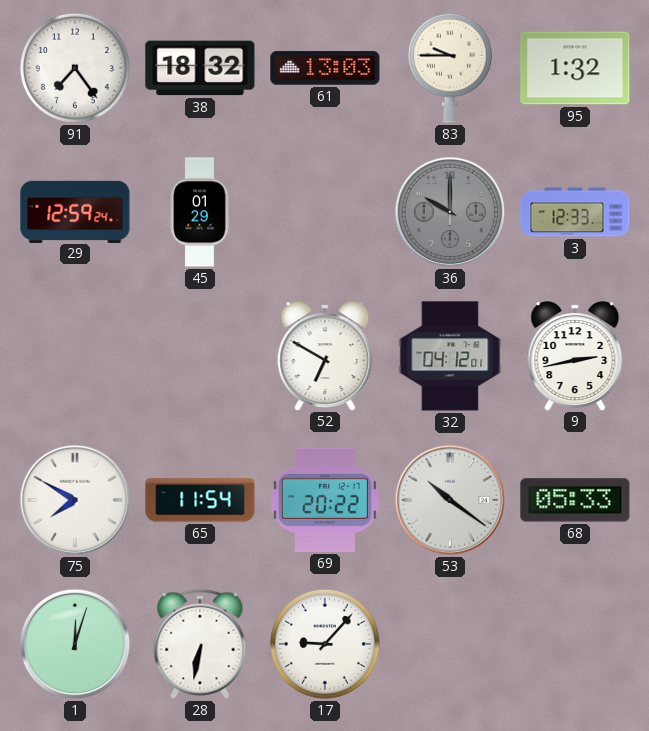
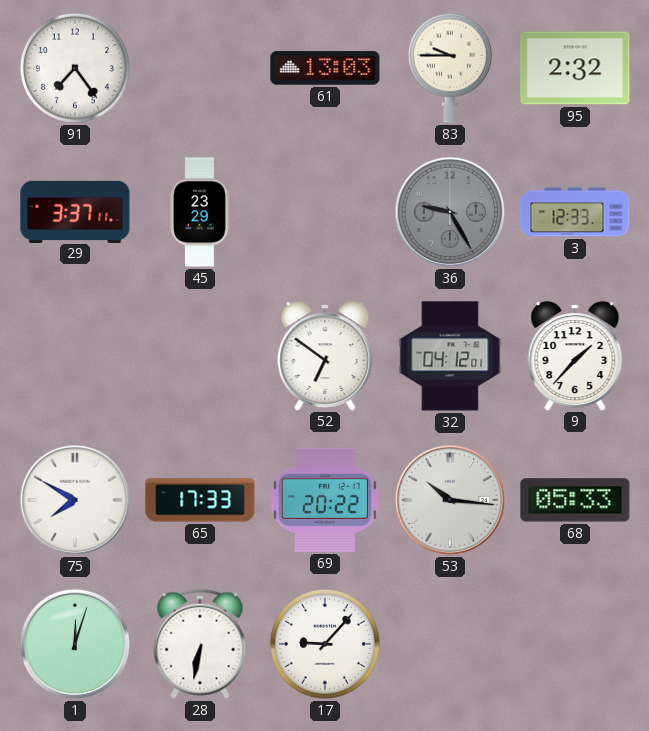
38: 18:32 -> none (200, 68)
95: 1:32 -> 2:32 (575, 68)
29: 12:59 -> 3:37 (75, 211)
45: 01:29 -> 23:29 (200, 212)
36: 10:00 -> 9:25 (450, 212)
52: 6:50 -> 6:51 (325, 356)
9: 2:43 -> 1:37 (575, 356)
65: 11:54 -> 17:33 (200, 500)
53: 10:21 -> 10:16 (450, 500)
